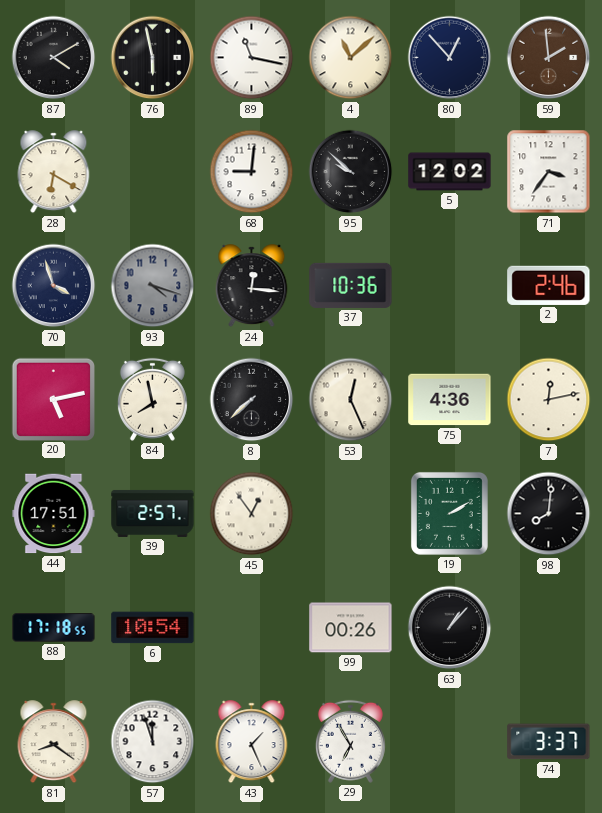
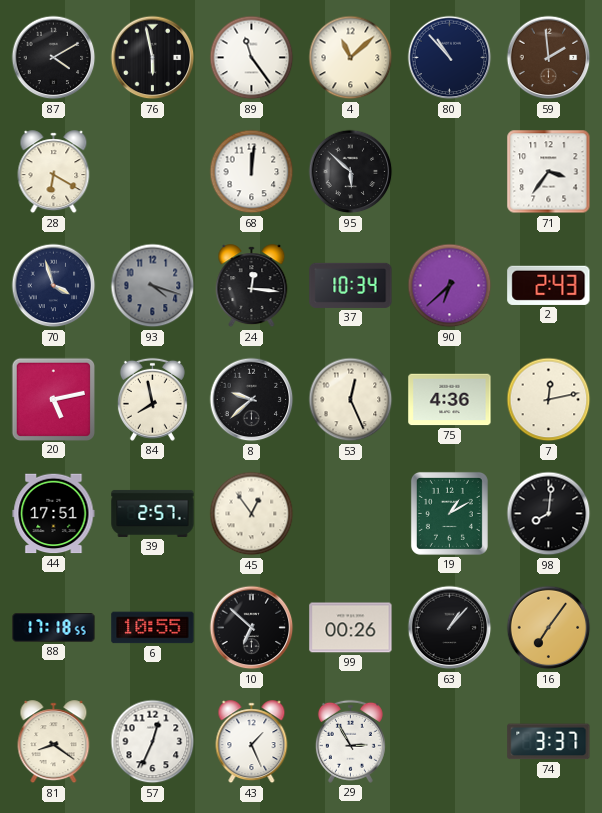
89: 11:17 -> 11:24 (252, 58)
80: 12:53 -> 10:53 (450, 58)
68: 9:01 -> 12:01 (252, 172)
95: 9:52 -> 5:52 (351, 172)
5: 12:02 -> none (450, 172)
37: 10:36 -> 10:34 (351, 285)
90: none -> 6:38 (450, 286)
2: 2:46 -> 2:43 (549, 285)
8: 7:38 -> 9:38 (252, 400)
19: 2:10 -> 1:10 (449, 513)
6: 10:54 -> 10:55 (153, 628)
10: none -> 6:52 (252, 628)
16: none -> 7:06 (549, 628)
57: 11:57 -> 12:34 (153, 742)
29: 6:55 -> 2:55 (350, 741)
